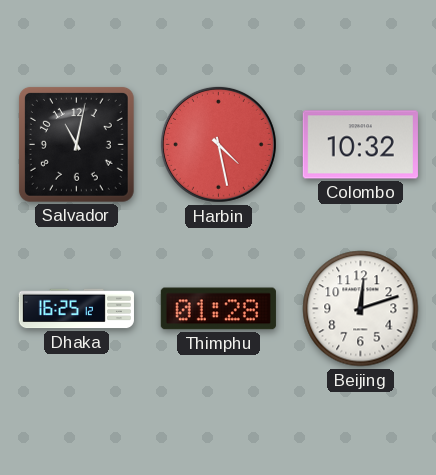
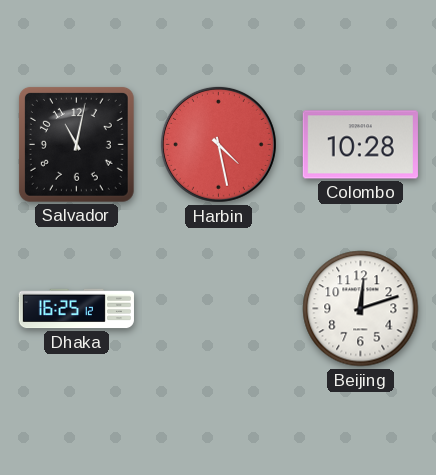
Colombo: 10:32 -> 10:28 (360, 145)
Thimphu: 01:28 -> none (218, 309)
